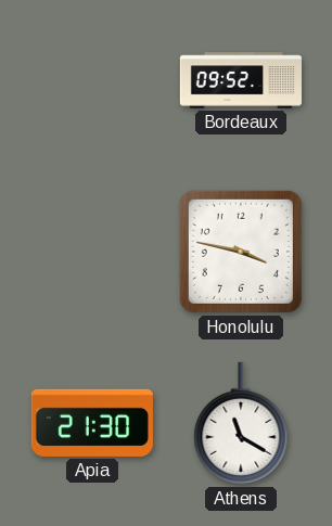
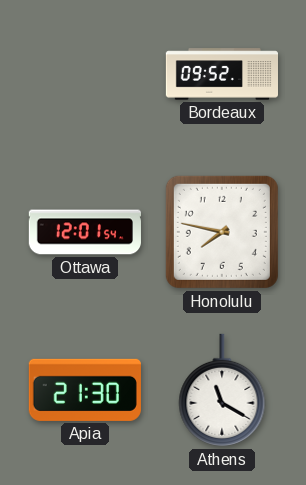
Ottawa: none -> 12:01 (85, 232)
Honolulu: 3:47 -> 7:47 (222, 232)
